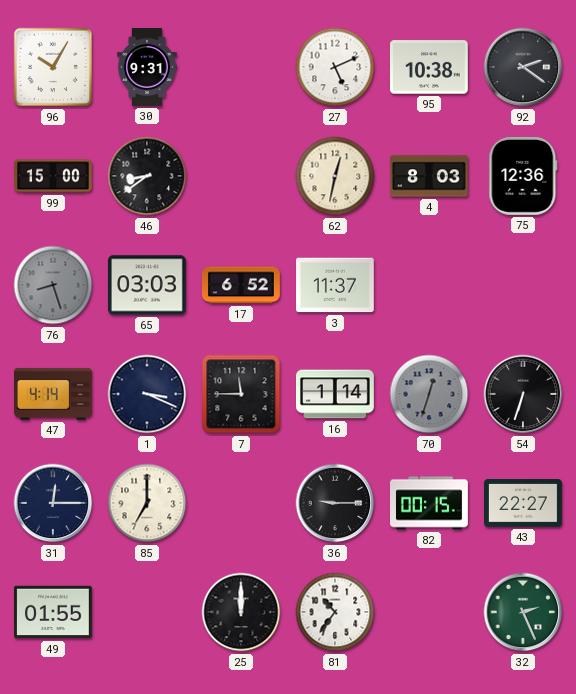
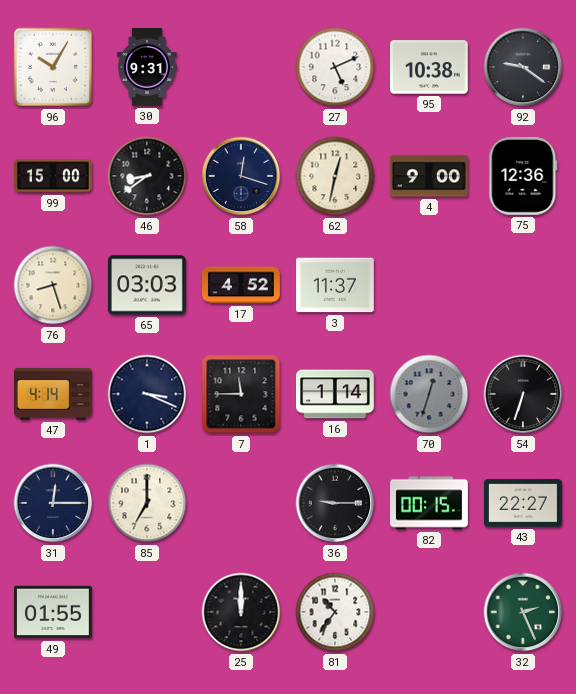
92: 2:21 -> 9:21 (523, 67)
58: none -> 12:18 (241, 176)
4: 8:03 -> 9:00 (430, 176)
76 dial: grey -> cream (53, 285)
17: 6:52 -> 4:52 (241, 285)
